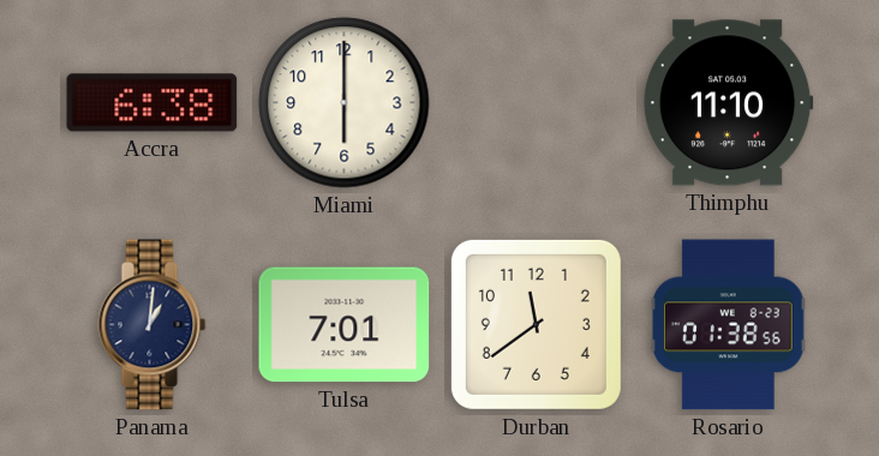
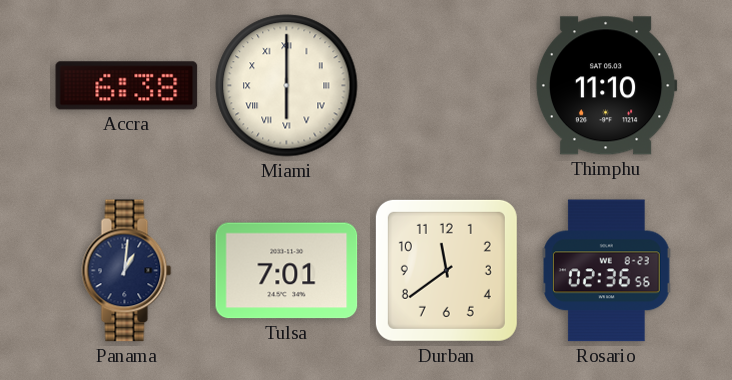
Miami numerals: Arabic -> Roman (287, 86)
Rosario: 01:38 -> 02:36 (607, 271)
